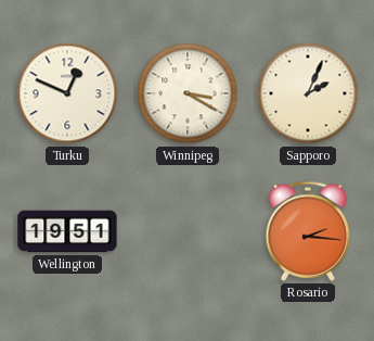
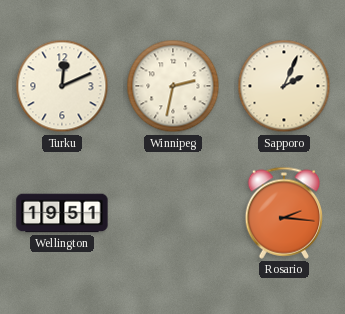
Turku: 12:49 -> 12:11 (62, 86)
Winnipeg: 3:20 -> 2:32 (173, 86)
